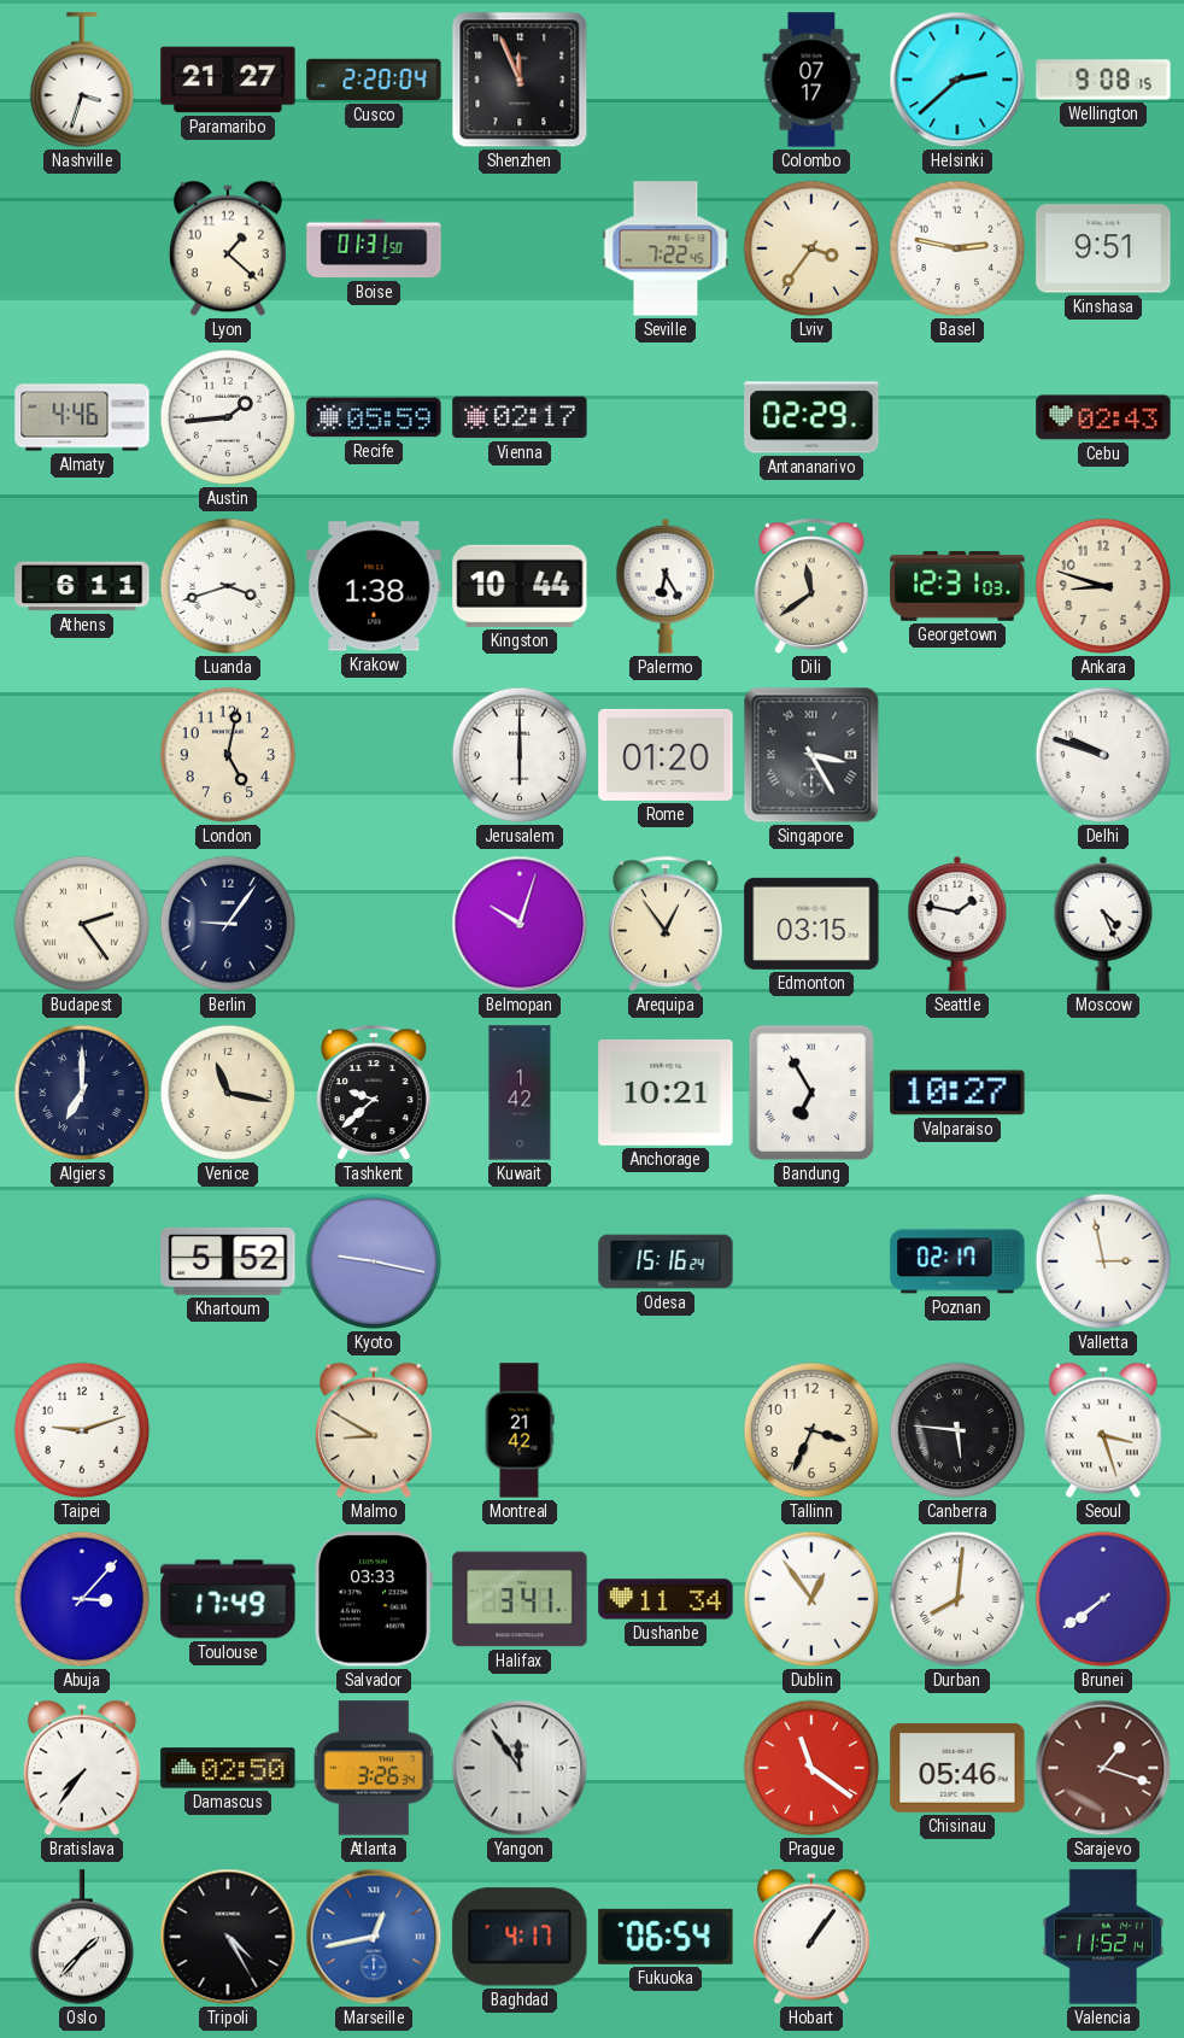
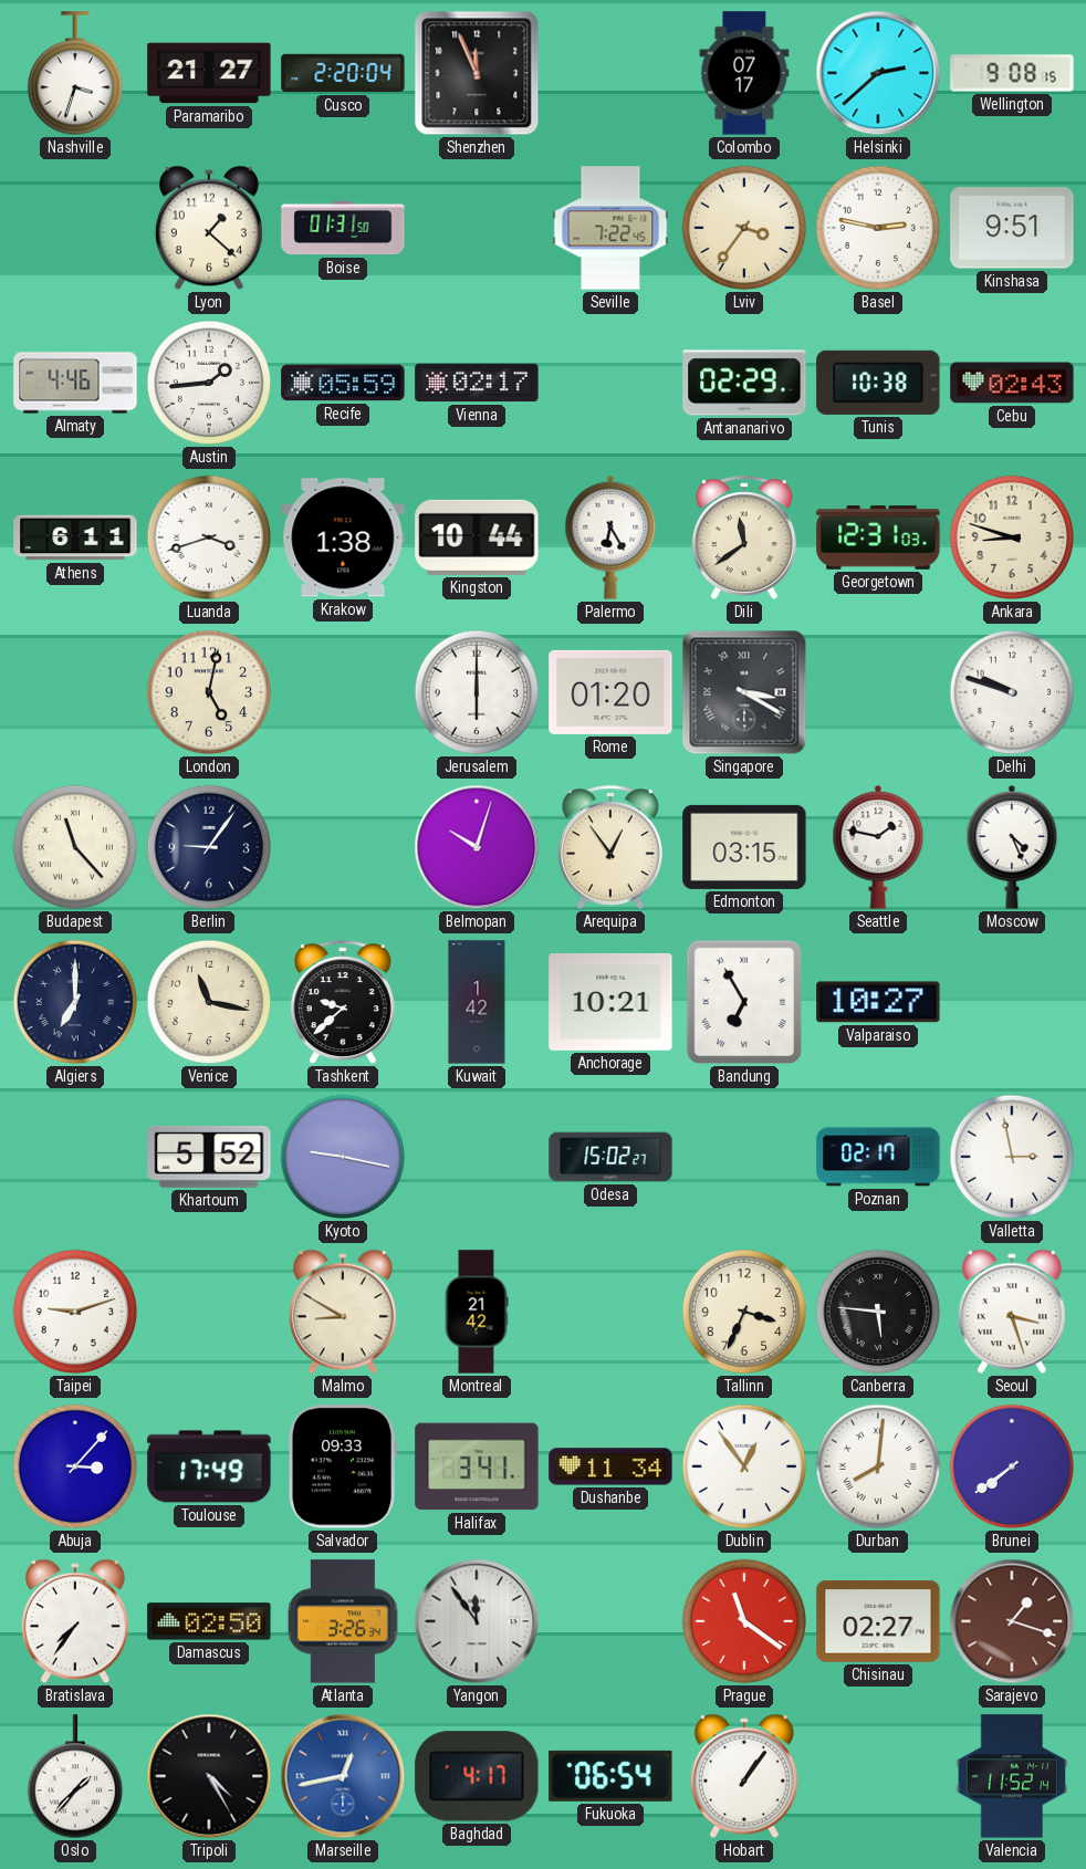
Tunis: none -> 10:38 (878, 383)
Singapore: 3:25 -> 3:20 (744, 692)
Budapest: 2:24 -> 11:23 (75, 847)
Odesa: 15:16 -> 15:02 (610, 1157)
Salvador: 03:33 -> 09:33 (344, 1466)
Chisinau: 05:46 -> 02:27 (878, 1622)
